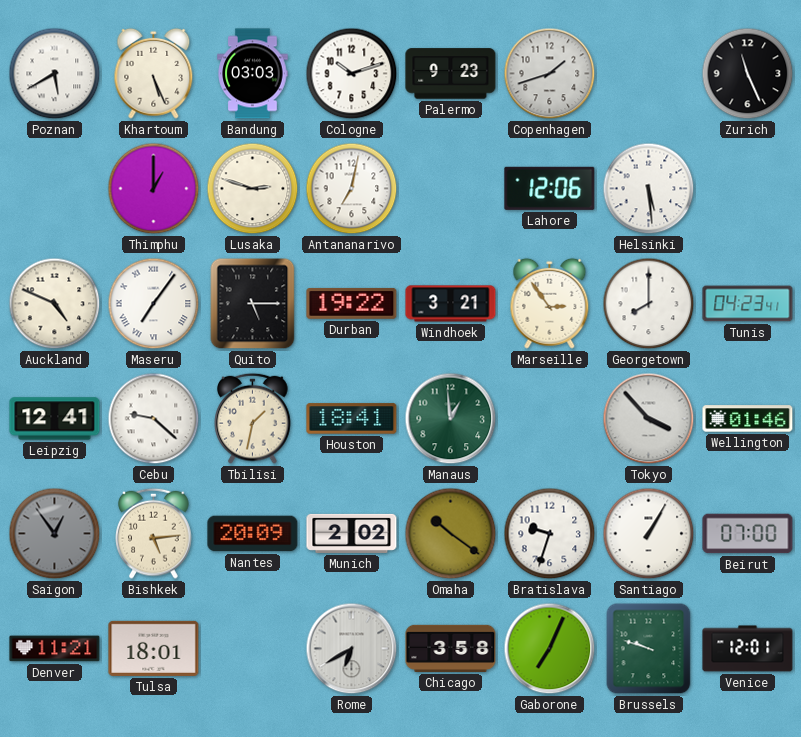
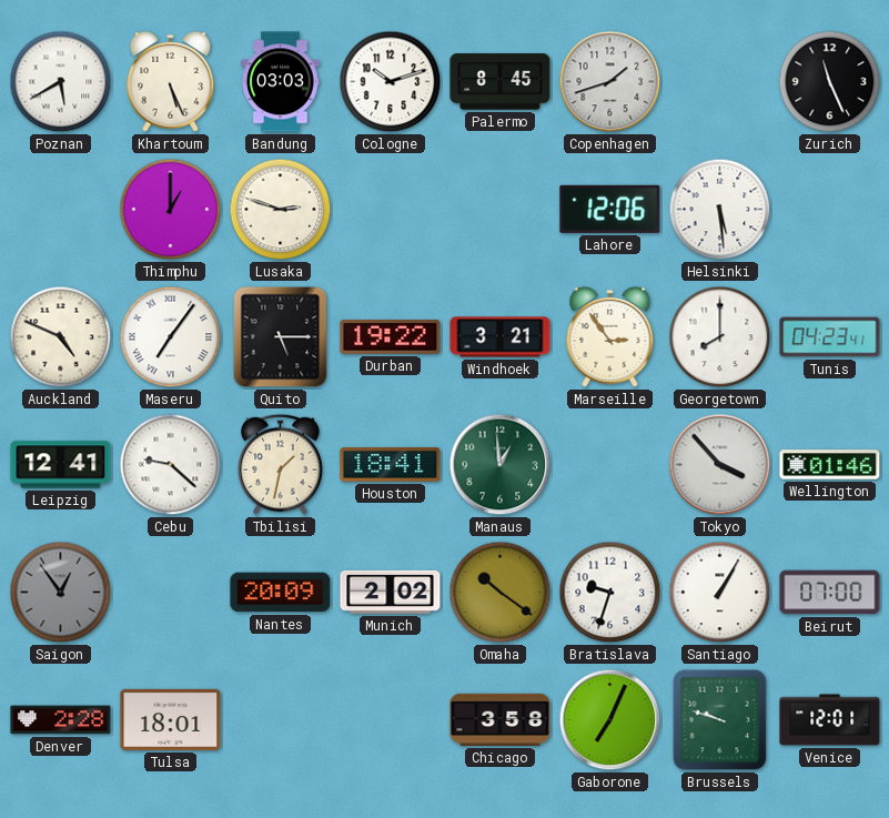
Palermo: 9:23 -> 8:45 (501, 82)
Antananarivo: 7:02 -> none (352, 189)
Bishkek: 5:14 -> none (154, 533)
Denver: 11:21 -> 2:28 (61, 720)
Rome: 6:40 -> none (352, 649)
